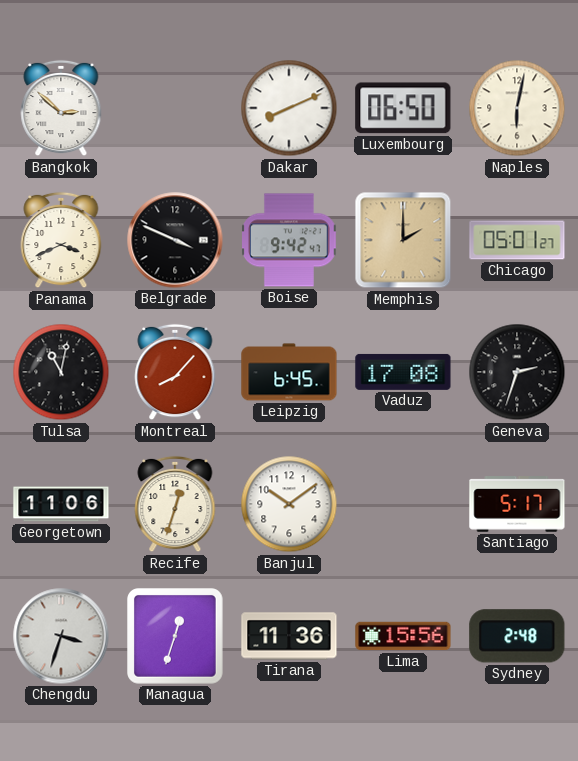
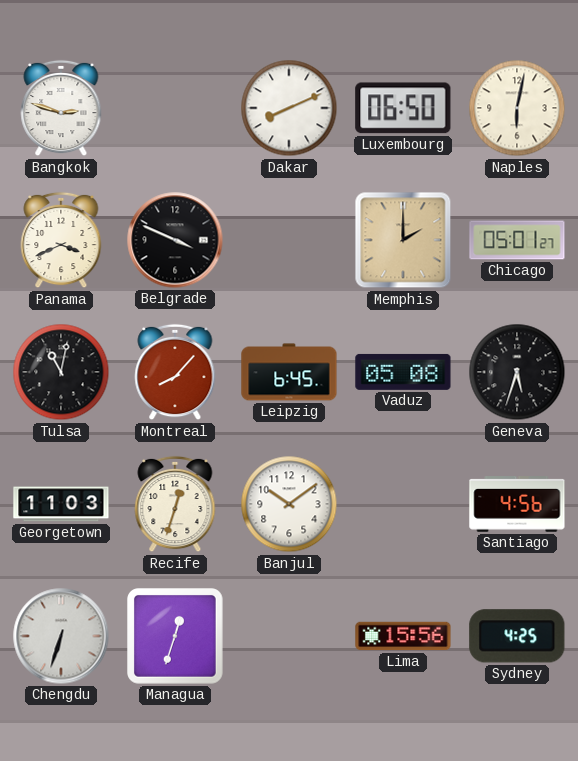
Bangkok: 2:52 -> 2:48 (61, 108)
Boise: 9:42 -> none (289, 240)
Vaduz: 17:08 -> 05:08 (403, 372)
Geneva: 2:33 -> 5:33 (517, 372)
Georgetown: 11:06 -> 11:03 (61, 504)
Santiago: 5:17 -> 4:56 (517, 505)
Chengdu: 3:33 -> 6:33 (61, 636)
Tirana: 11:36 -> none (289, 636)
Sydney: 2:48 -> 4:25 (517, 636)
